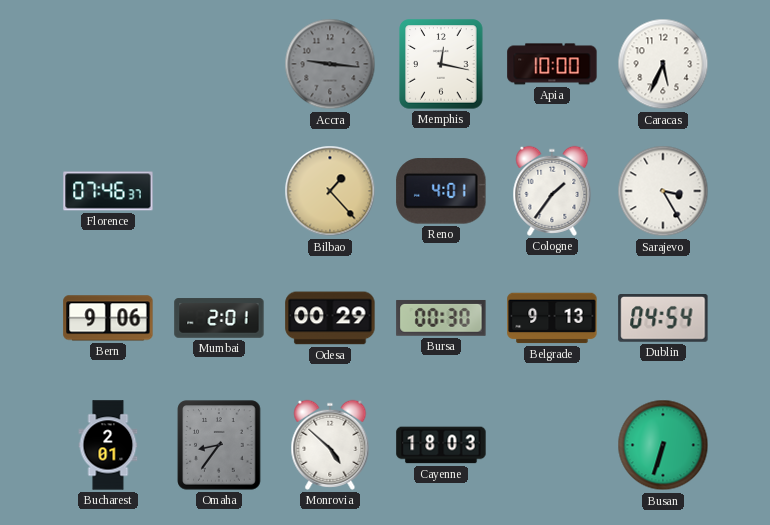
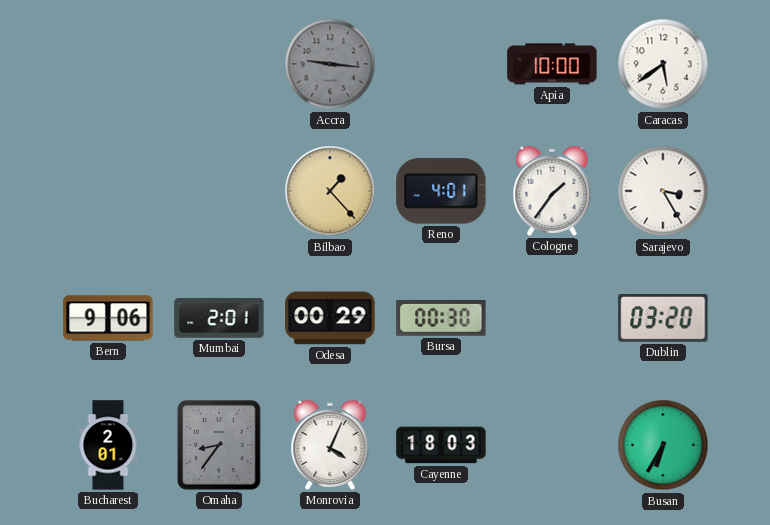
Memphis: 12:17 -> none (441, 64)
Caracas: 5:34 -> 5:39 (663, 64)
Florence: 07:46 -> none (108, 191)
Belgrade: 9:13 -> none (552, 318)
Dublin: 04:54 -> 03:20 (663, 319)
Monrovia: 4:52 -> 4:04 (330, 445)
Busan: 6:33 -> 6:35 (663, 445)
